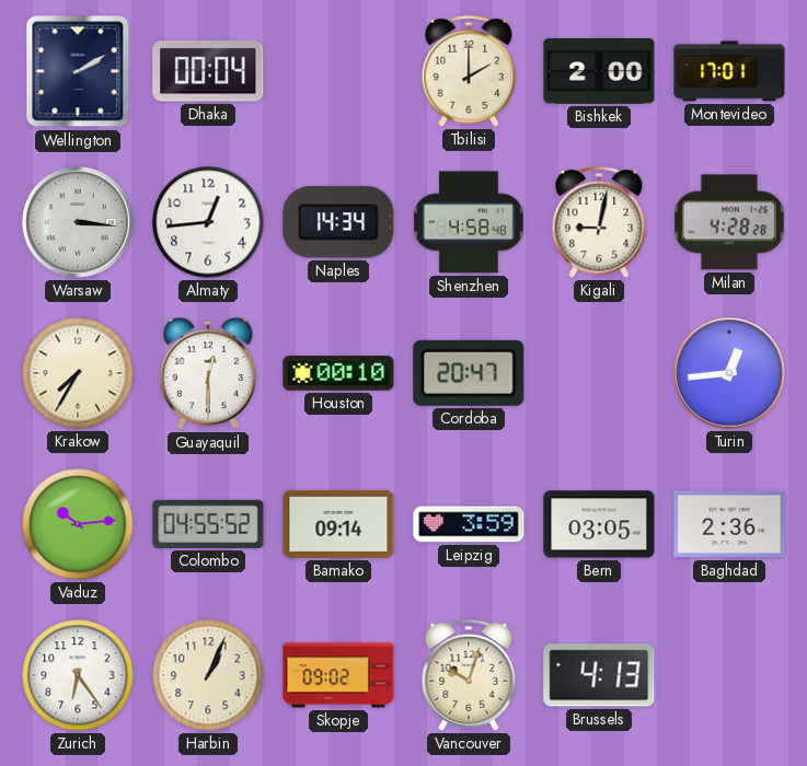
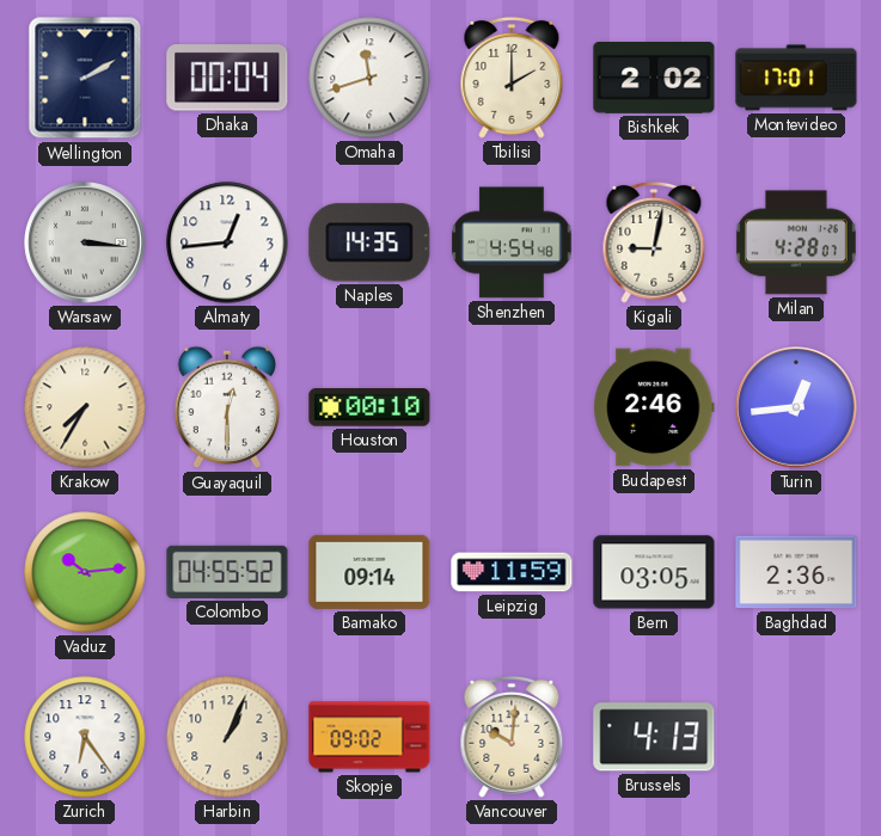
Omaha: none -> 11:42 (369, 78)
Bishkek: 2:00 -> 2:02 (654, 78)
Naples: 14:34 -> 14:35 (369, 242)
Shenzhen: 4:58 -> 4:54 (512, 242)
Milan: 4:28:28 -> 4:28:07 (796, 242)
Cordoba: 20:47 -> none (469, 373)
Budapest: none -> 2:46 (654, 407)
Leipzig: 3:59 -> 11:59 (512, 572)
Vancouver: 10:03 -> 10:01 (512, 737)
